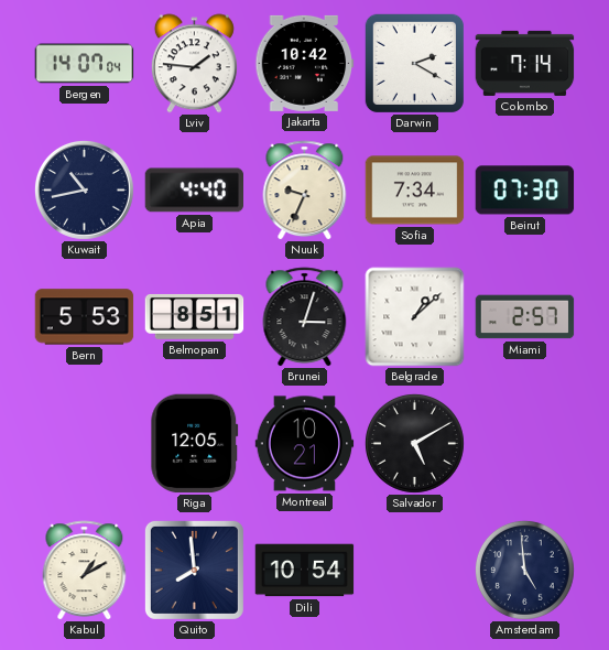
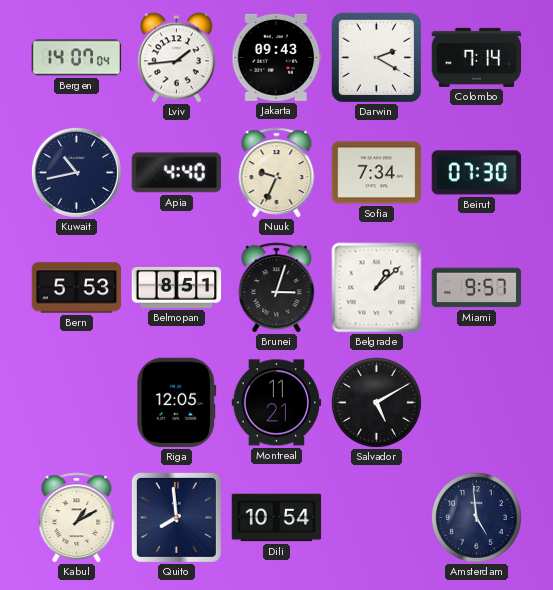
Lviv: 1:46 -> 1:44 (176, 58)
Jakarta: 10:42 -> 09:43 (277, 57)
Miami: 2:57 -> 9:57 (477, 288)
Montreal: 10:21 -> 11:21 (277, 403)
